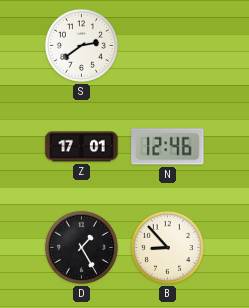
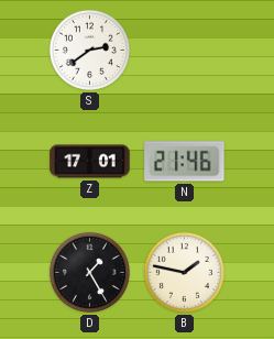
N: 12:46 -> 21:46 (185, 162)
B: 8:53 -> 1:47 (184, 272)
